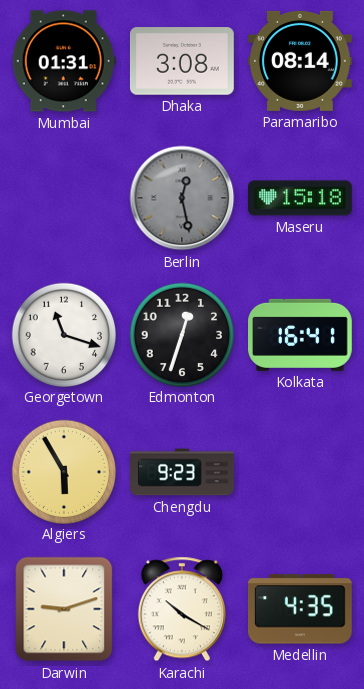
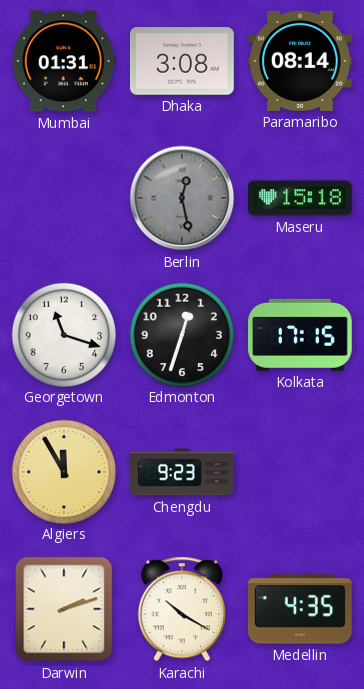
Kolkata: 16:41 -> 17:15 (301, 335)
Algiers: 5:55 -> 11:55 (63, 471)
Darwin: 9:12 -> 2:12 (64, 609)
